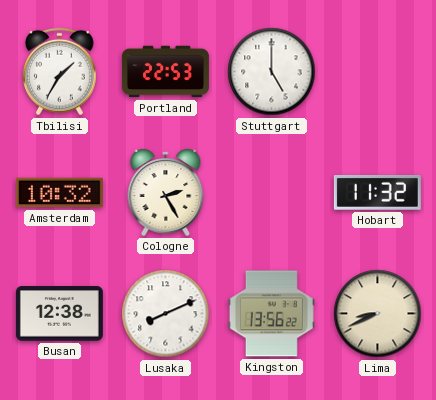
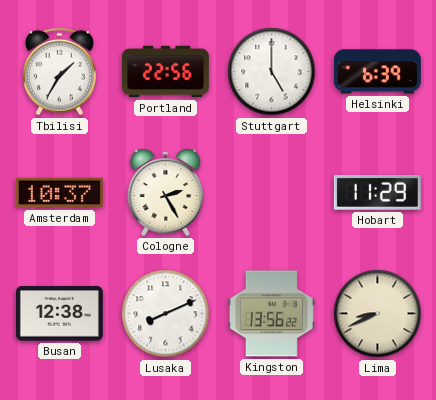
Portland: 22:53 -> 22:56 (165, 72)
Helsinki: none -> 6:39 (377, 72)
Amsterdam: 10:32 -> 10:37 (59, 193)
Hobart: 11:32 -> 11:29 (377, 193)
